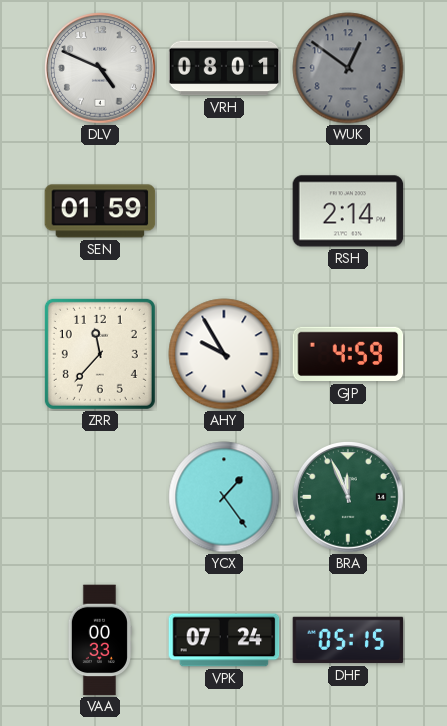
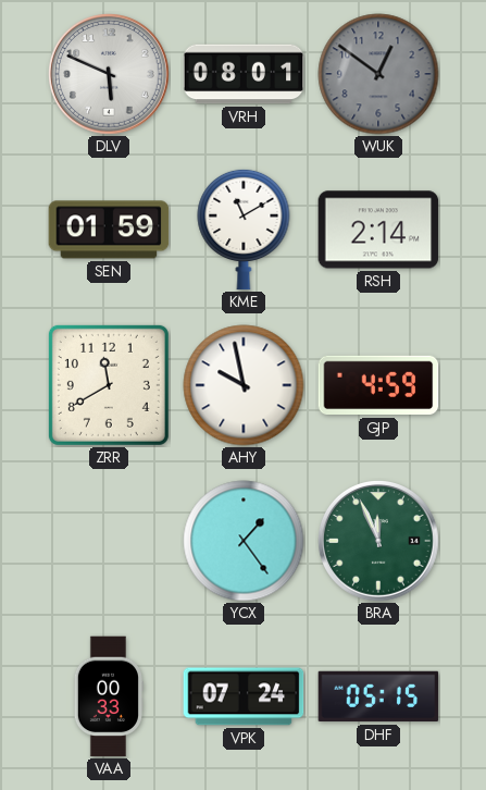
DLV: 4:49 -> 5:49 (110, 75)
KME: none -> 11:10 (244, 230)
ZRR: 11:37 -> 11:40 (109, 385)
AHY: 9:55 -> 9:58 (244, 385)
